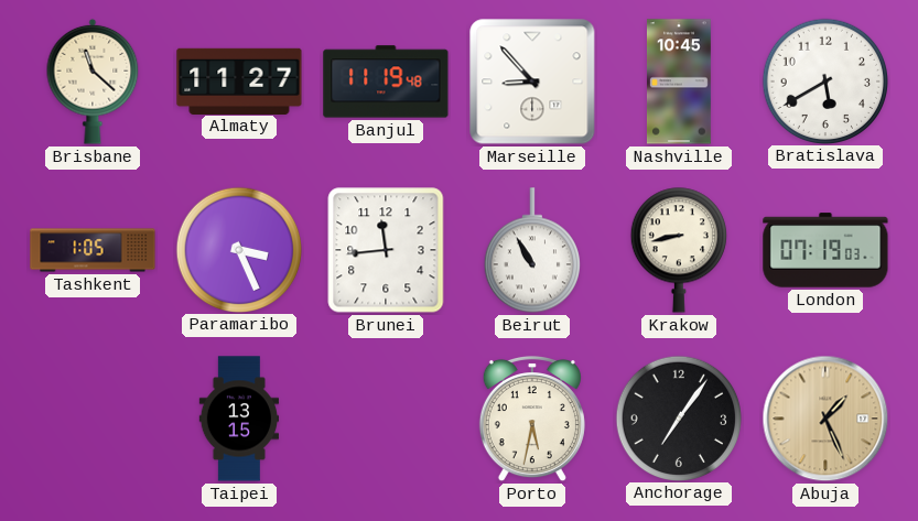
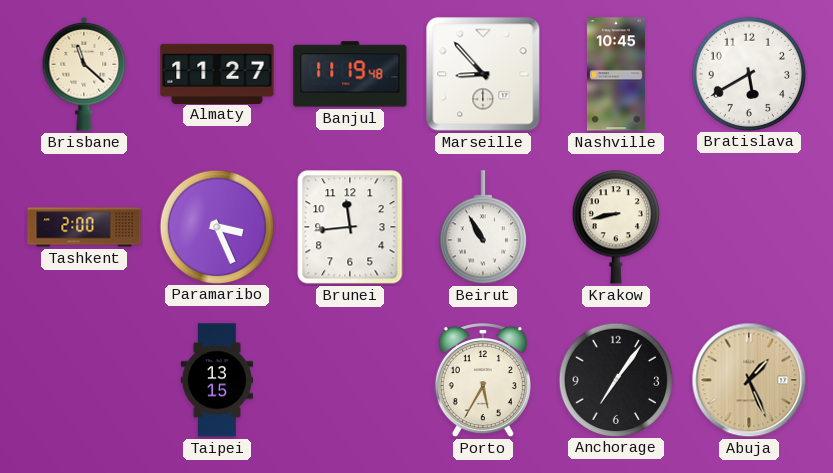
Tashkent: 1:05 -> 2:00 (84, 227)
London: 07:19 -> none (825, 250)
Porto: 5:32 -> 5:35 (483, 380)
